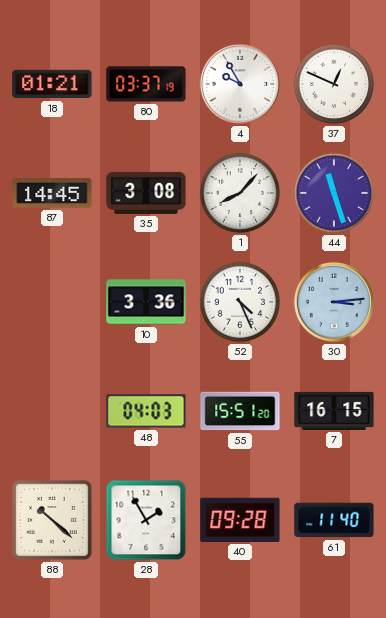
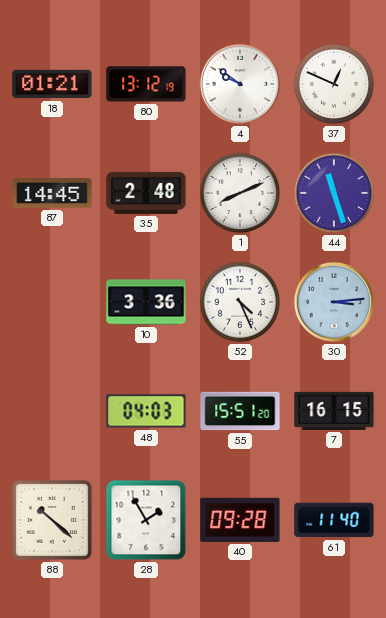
80: 03:37 -> 13:12 (146, 84)
4: 9:55 -> 9:51 (240, 84)
35: 3:08 -> 2:48 (146, 193)
1: 8:07 -> 8:11 (240, 193)
